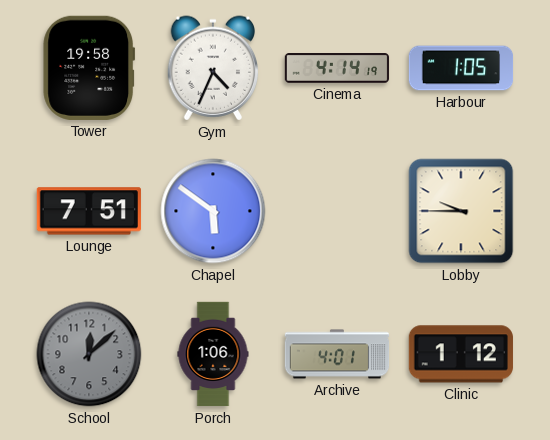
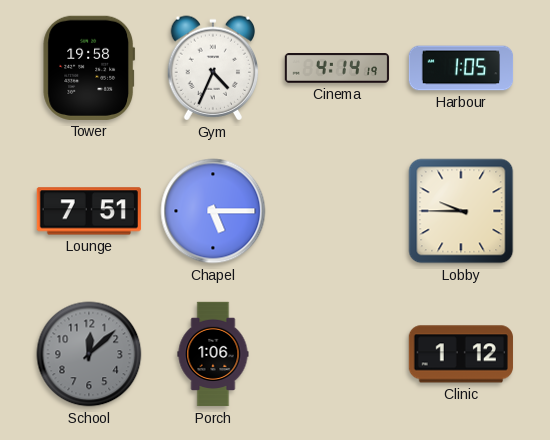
Chapel: 5:51 -> 5:15 (213, 211)
Archive: 4:01 -> none (337, 354)
